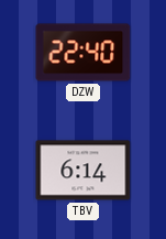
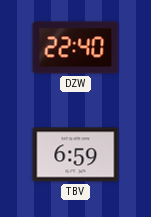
TBV: 6:14 -> 6:59 (76, 155)
